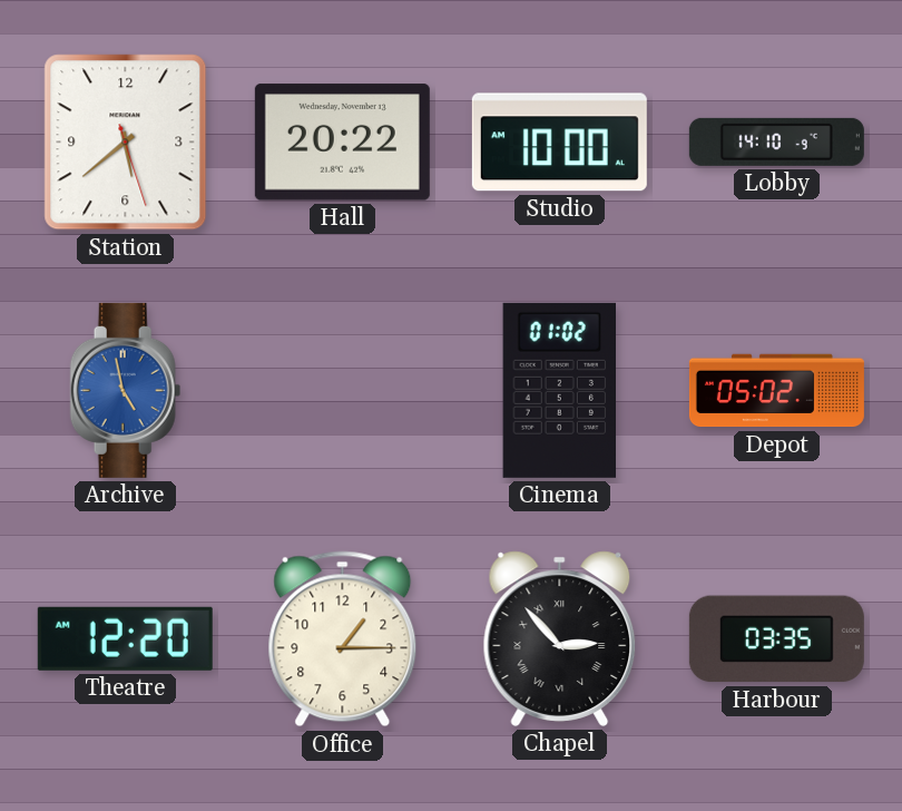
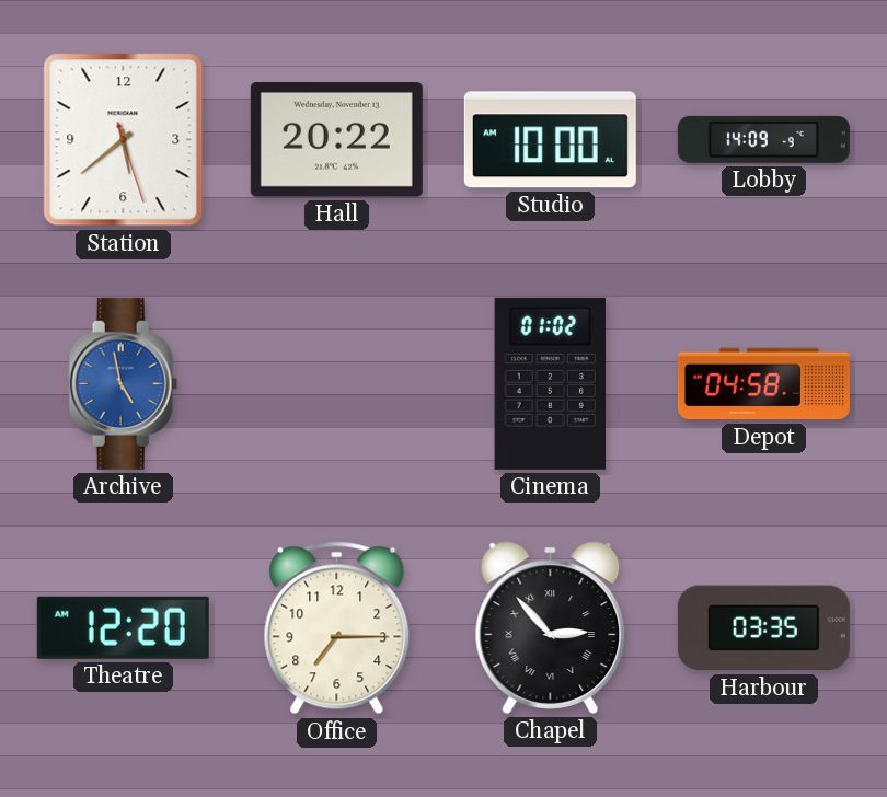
Lobby: 14:10 -> 14:09 (763, 139)
Depot: 05:02 -> 04:58 (763, 384)
Office: 1:15 -> 7:15 (337, 628)
